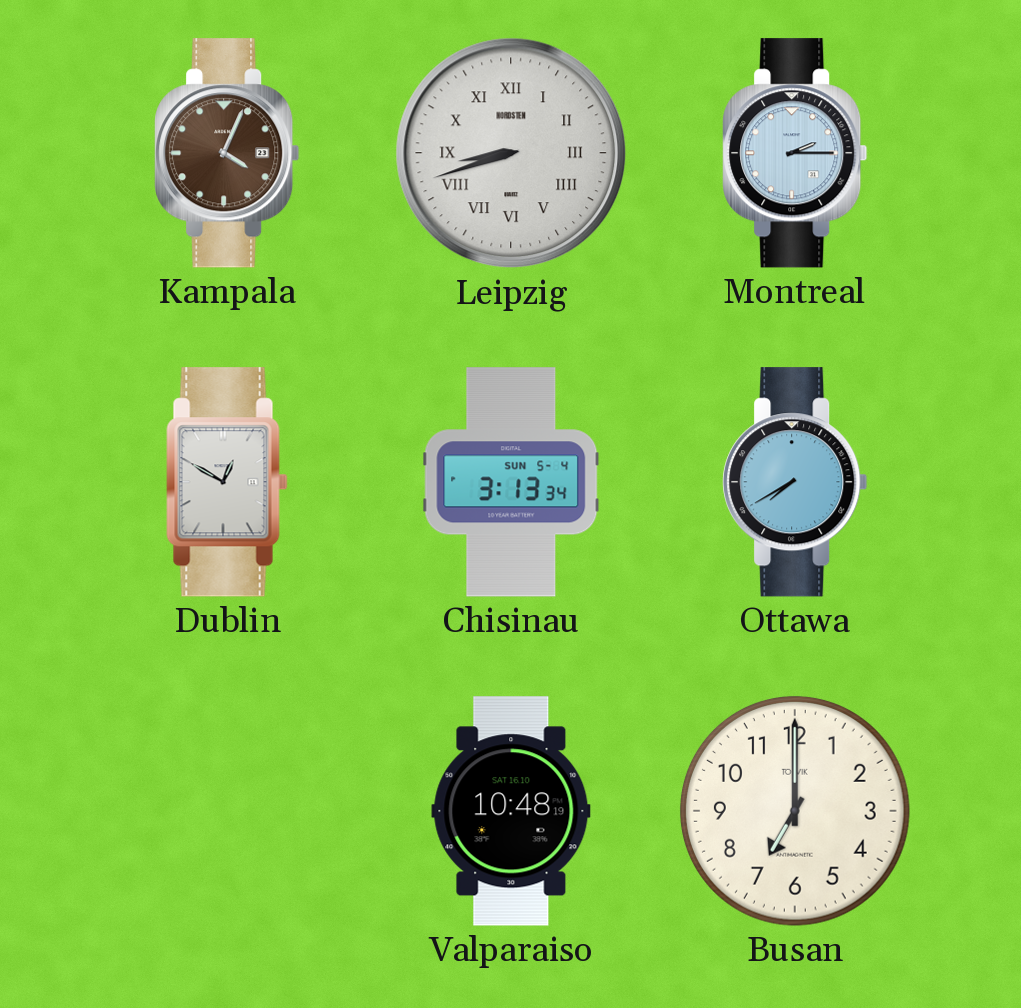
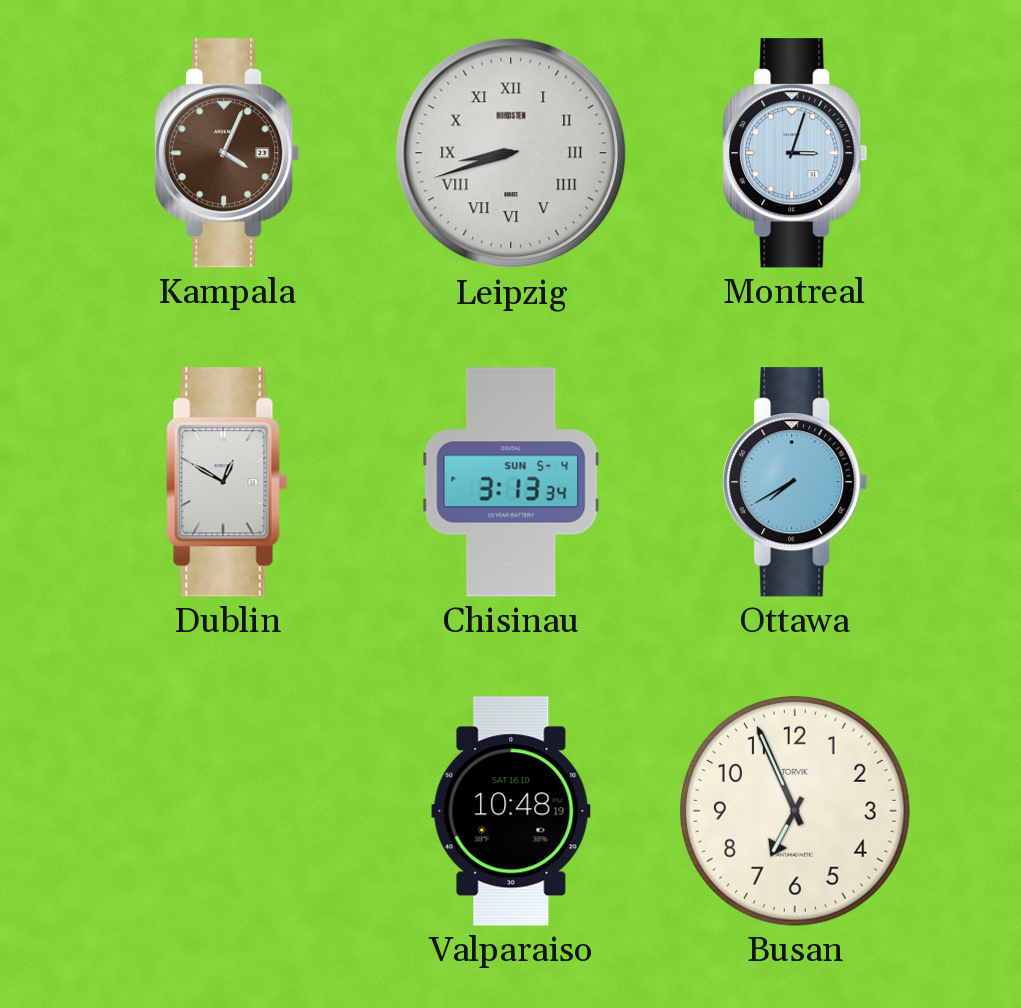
Montreal: 2:15 -> 3:03 (795, 153)
Busan: 7:00 -> 6:56 (795, 811)
